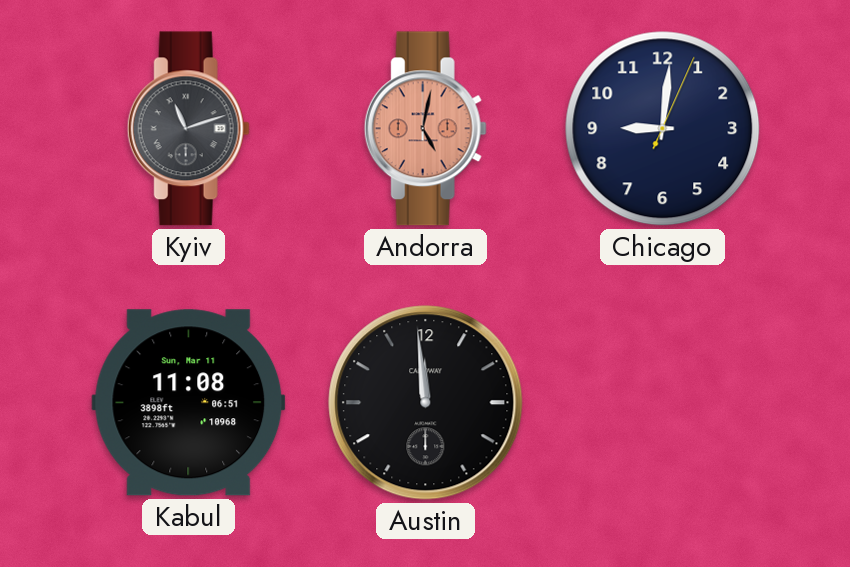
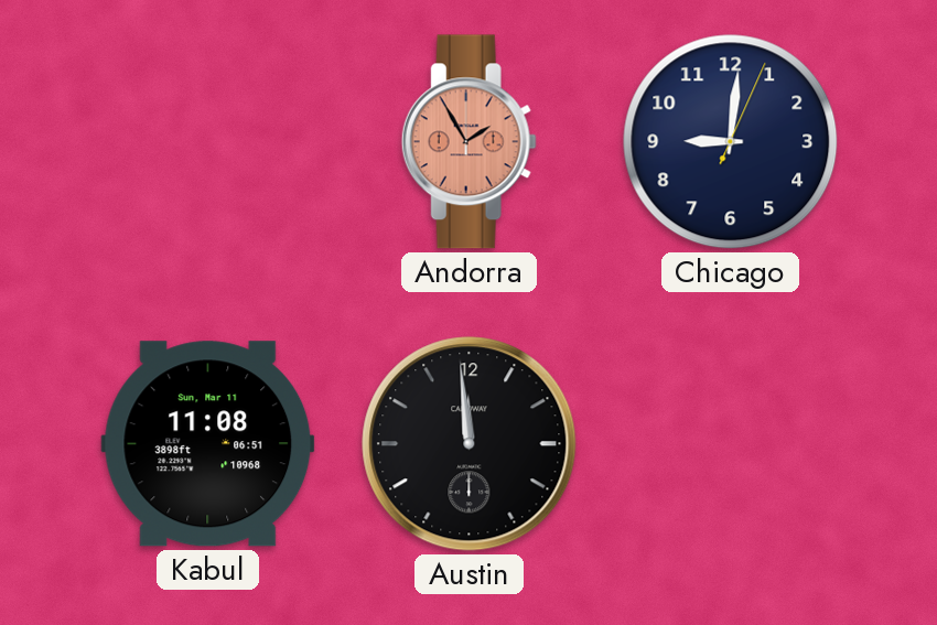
Kyiv: 11:12 -> none (188, 129)
Andorra: 5:02 -> 1:55 (468, 142)
